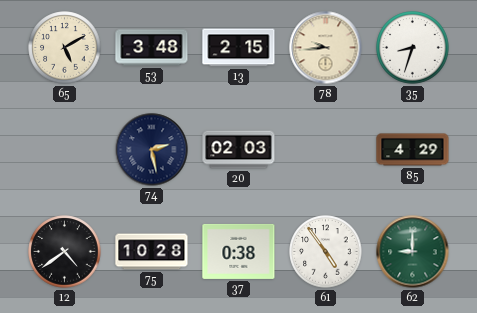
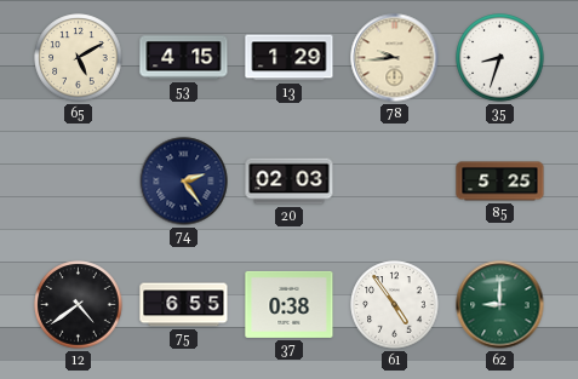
53: 3:48 -> 4:15 (184, 58)
13: 2:15 -> 1:29 (290, 58)
74: 2:28 -> 2:24 (184, 182)
85: 4:29 -> 5:25 (500, 182)
75: 10:28 -> 6:55 (184, 305)
